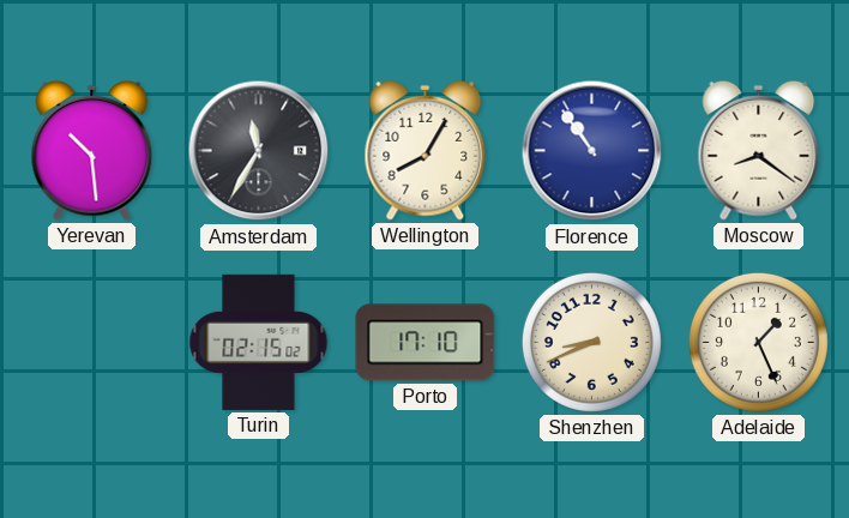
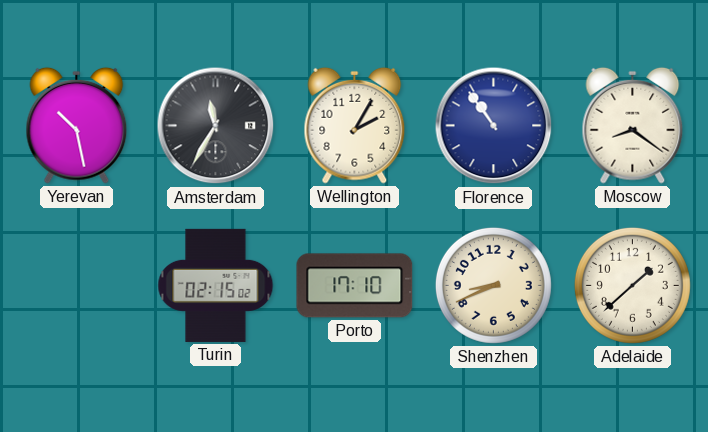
Yerevan: 10:29 -> 10:28 (77, 125)
Wellington: 8:05 -> 2:05 (355, 125)
Adelaide: 1:26 -> 1:38 (632, 285)
